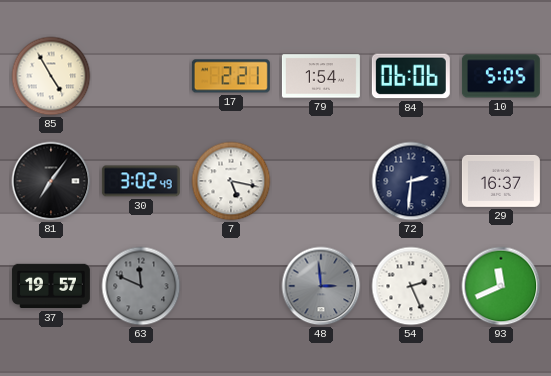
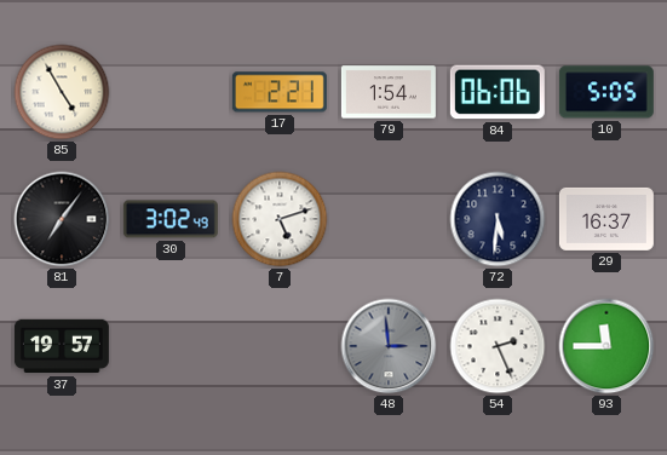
7: 5:17 -> 5:12 (280, 219)
72: 2:31 -> 5:31 (498, 219)
63: 11:49 -> none (141, 286)
93: 11:41 -> 11:45 (606, 346)
